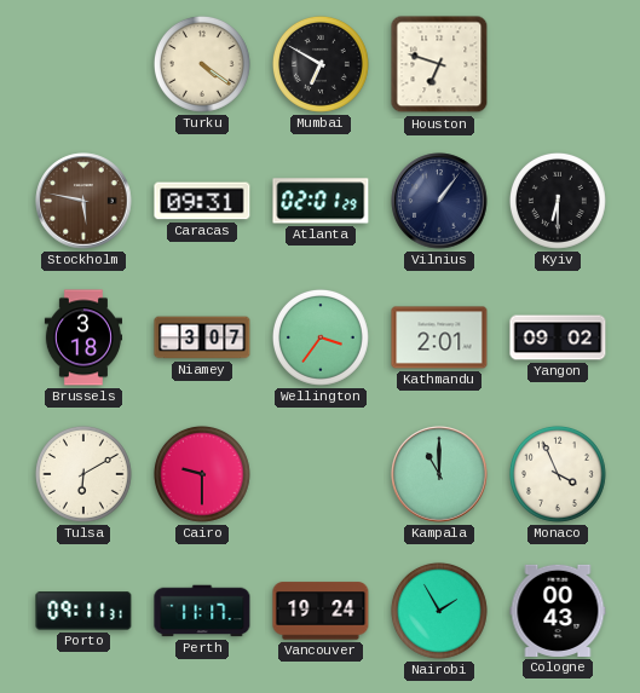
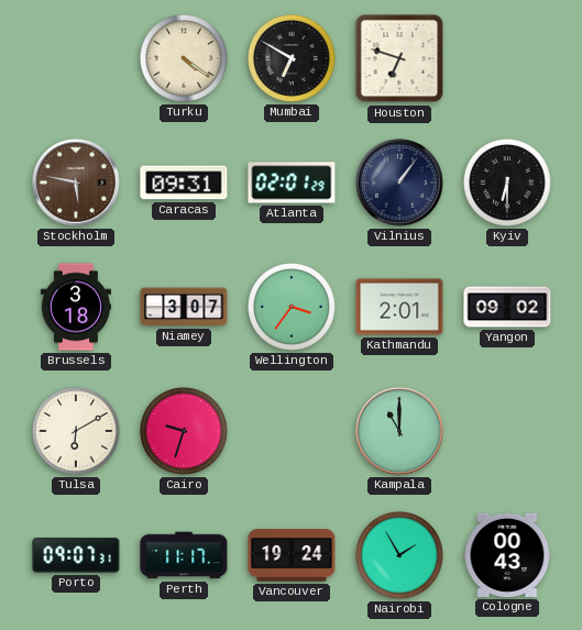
Cairo: 9:30 -> 9:33 (184, 431)
Monaco: 3:56 -> none (558, 474)
Porto: 09:11 -> 09:07 (76, 555)
